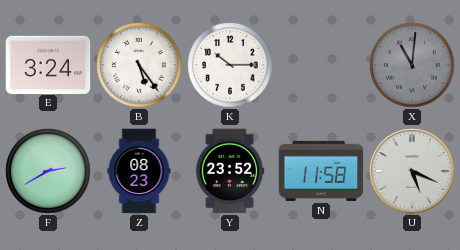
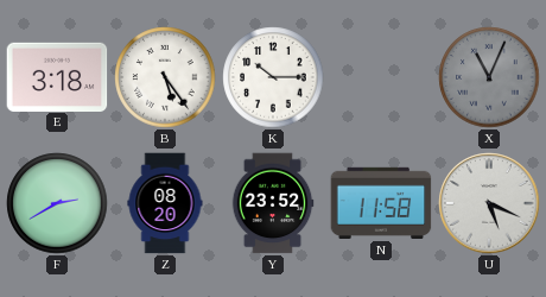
E: 3:24 -> 3:18 (57, 76)
X: 11:01 -> 11:04 (489, 77)
Z: 08:23 -> 08:20 (165, 203)
